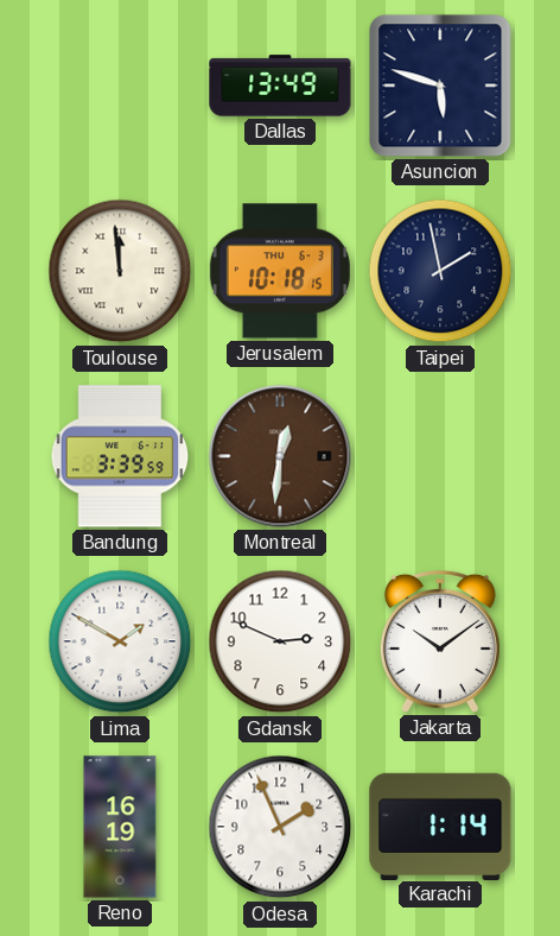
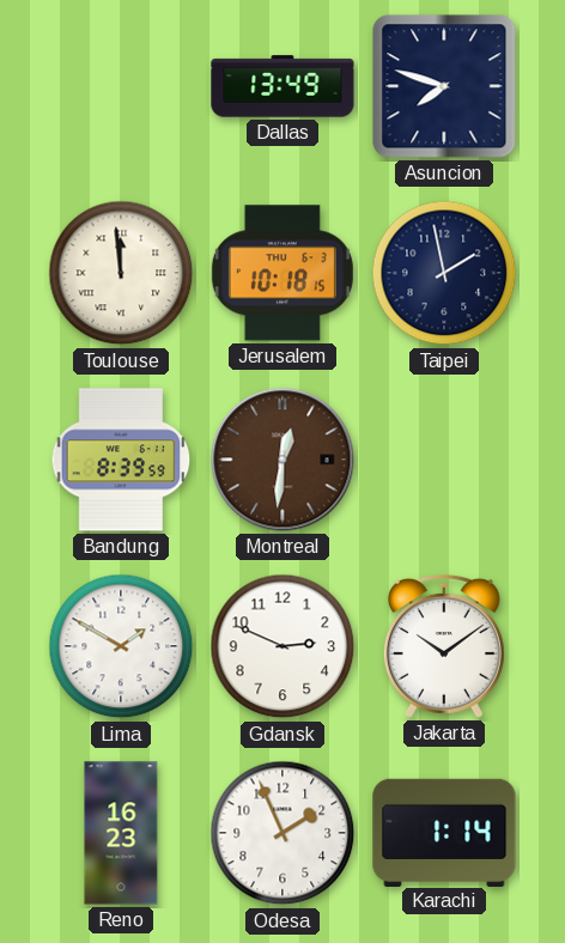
Asuncion: 5:48 -> 7:48 (444, 86)
Bandung: 3:39 -> 8:39 (121, 460)
Reno: 16:19 -> 16:23 (121, 833)
